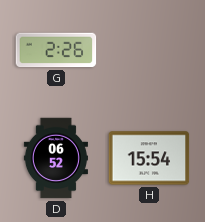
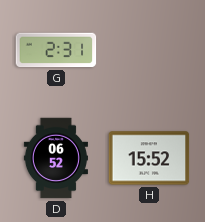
G: 2:26 -> 2:31 (56, 50)
H: 15:54 -> 15:52 (149, 158)
